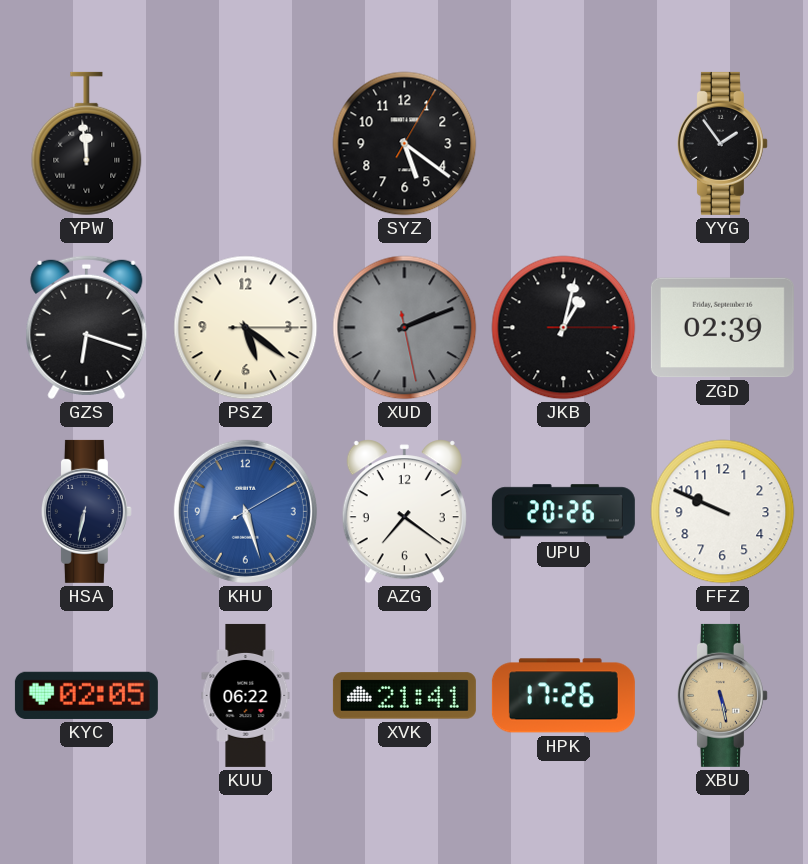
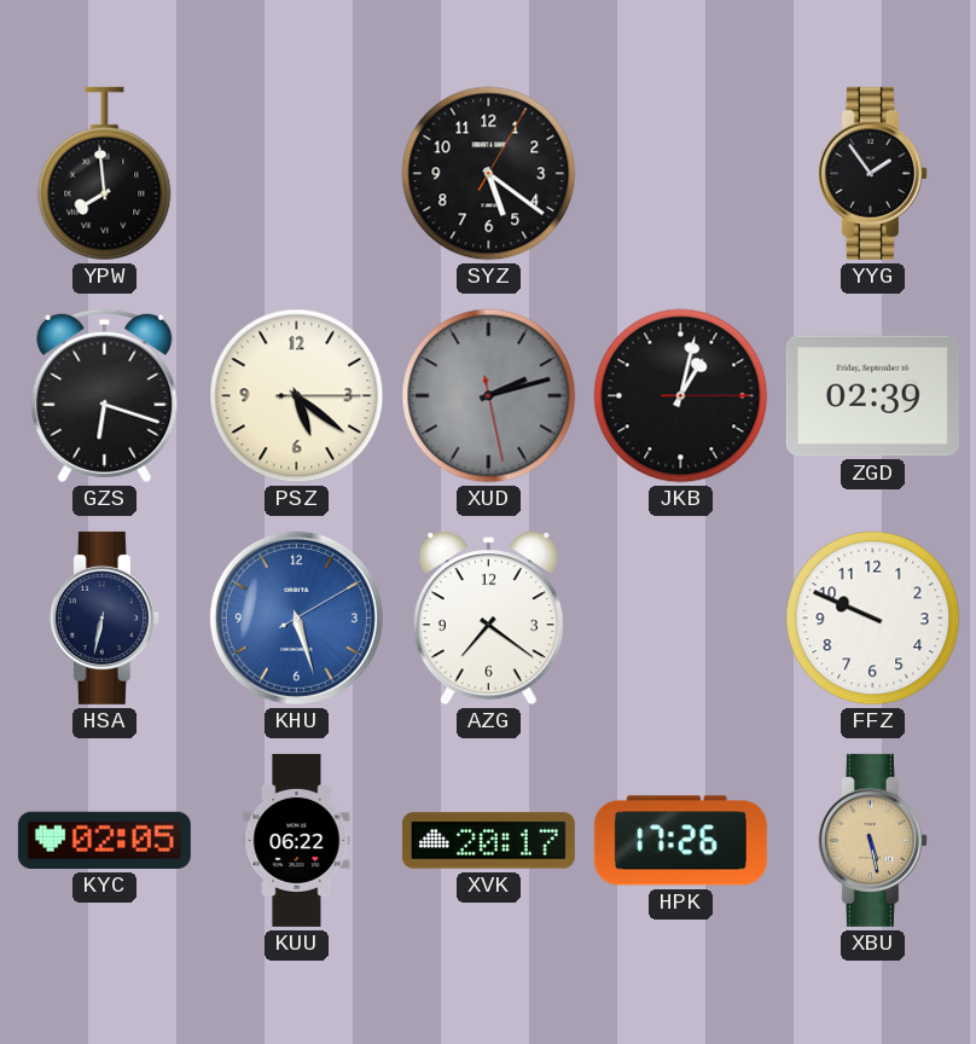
YPW: 11:59 -> 7:59 (105, 174)
XUD: 2:11 -> 2:12 (489, 396)
UPU: 20:26 -> none (563, 512)
XVK: 21:41 -> 20:17 (488, 841)
